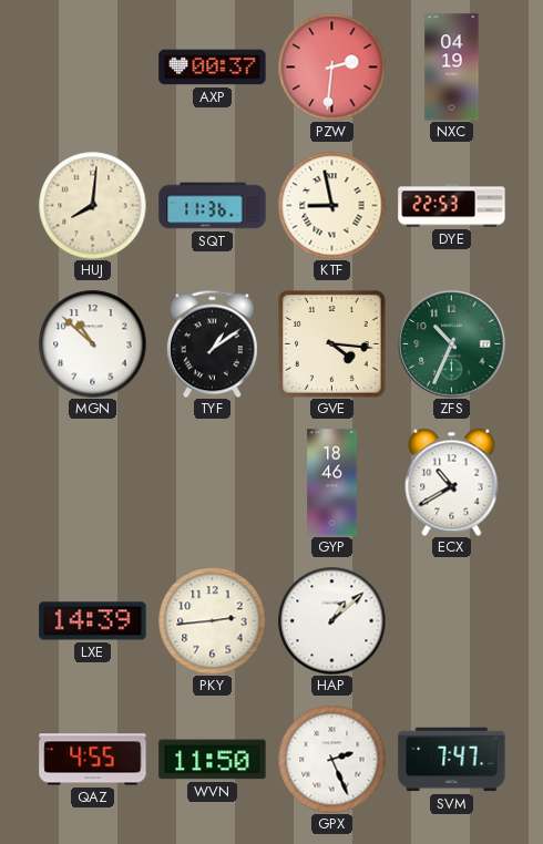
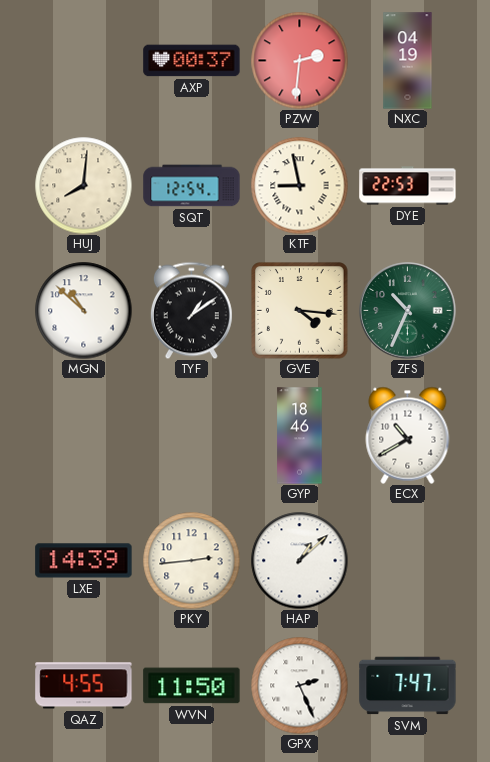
SQT: 11:36 -> 12:54 (192, 186)
